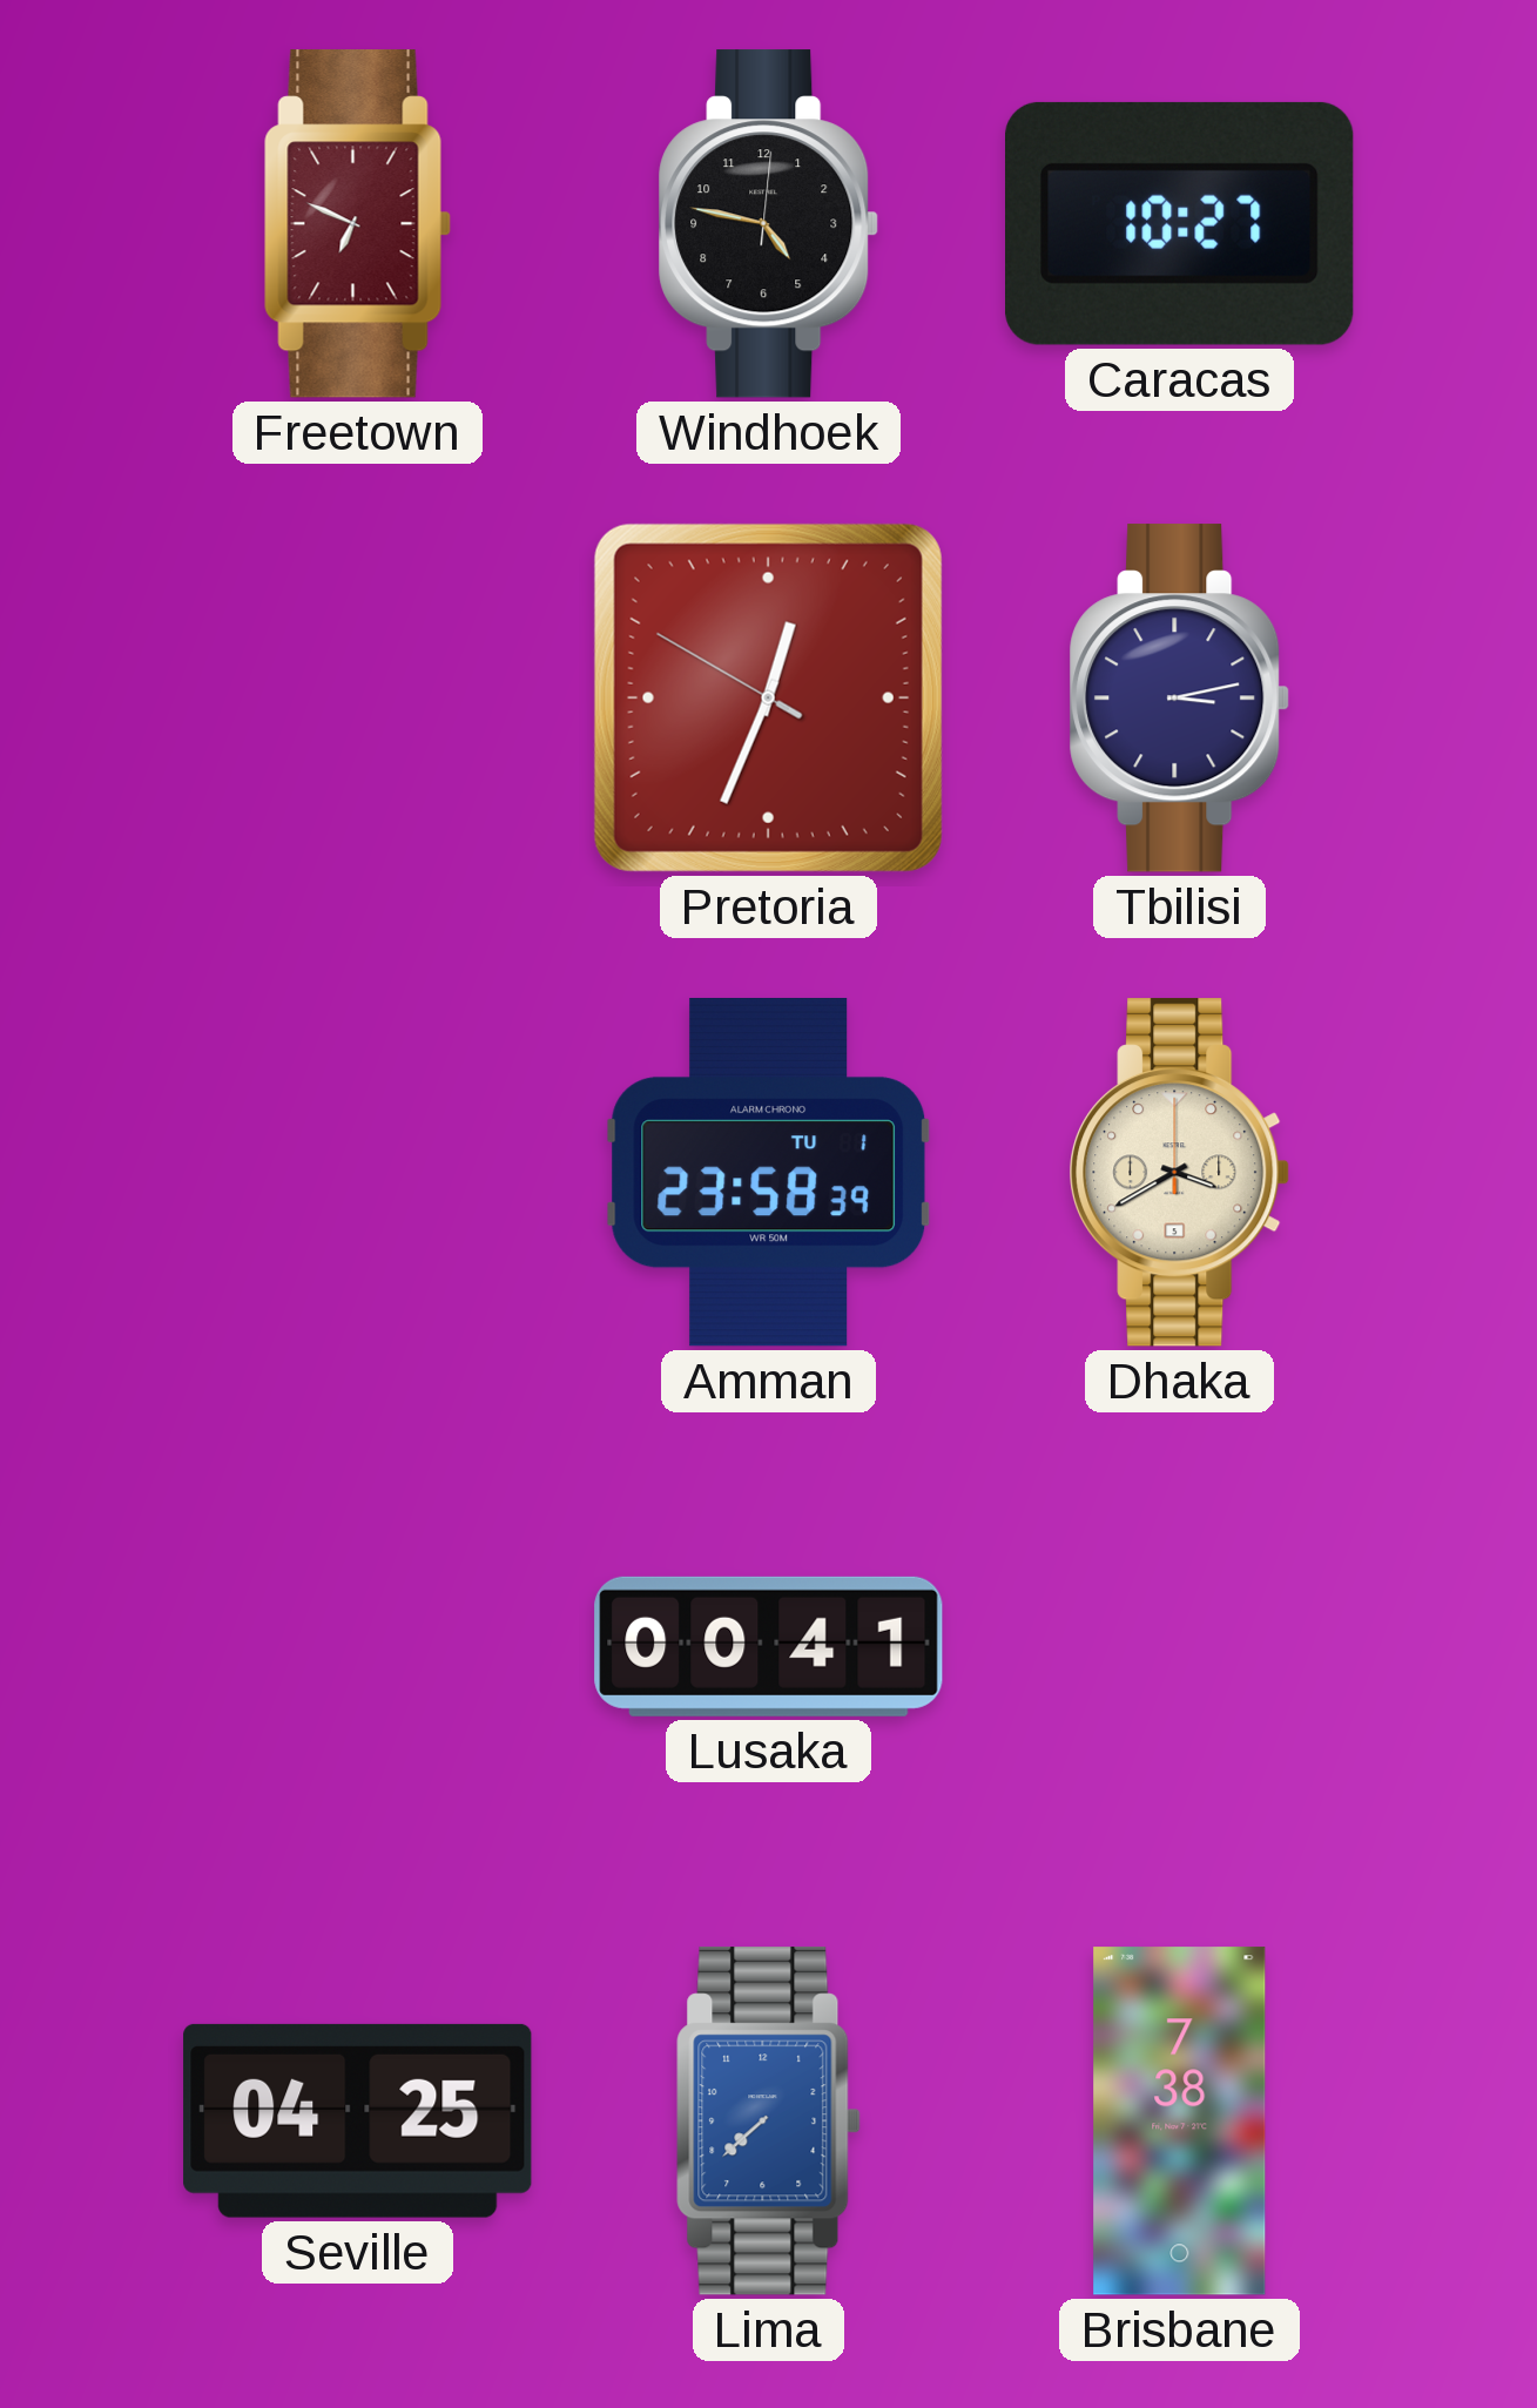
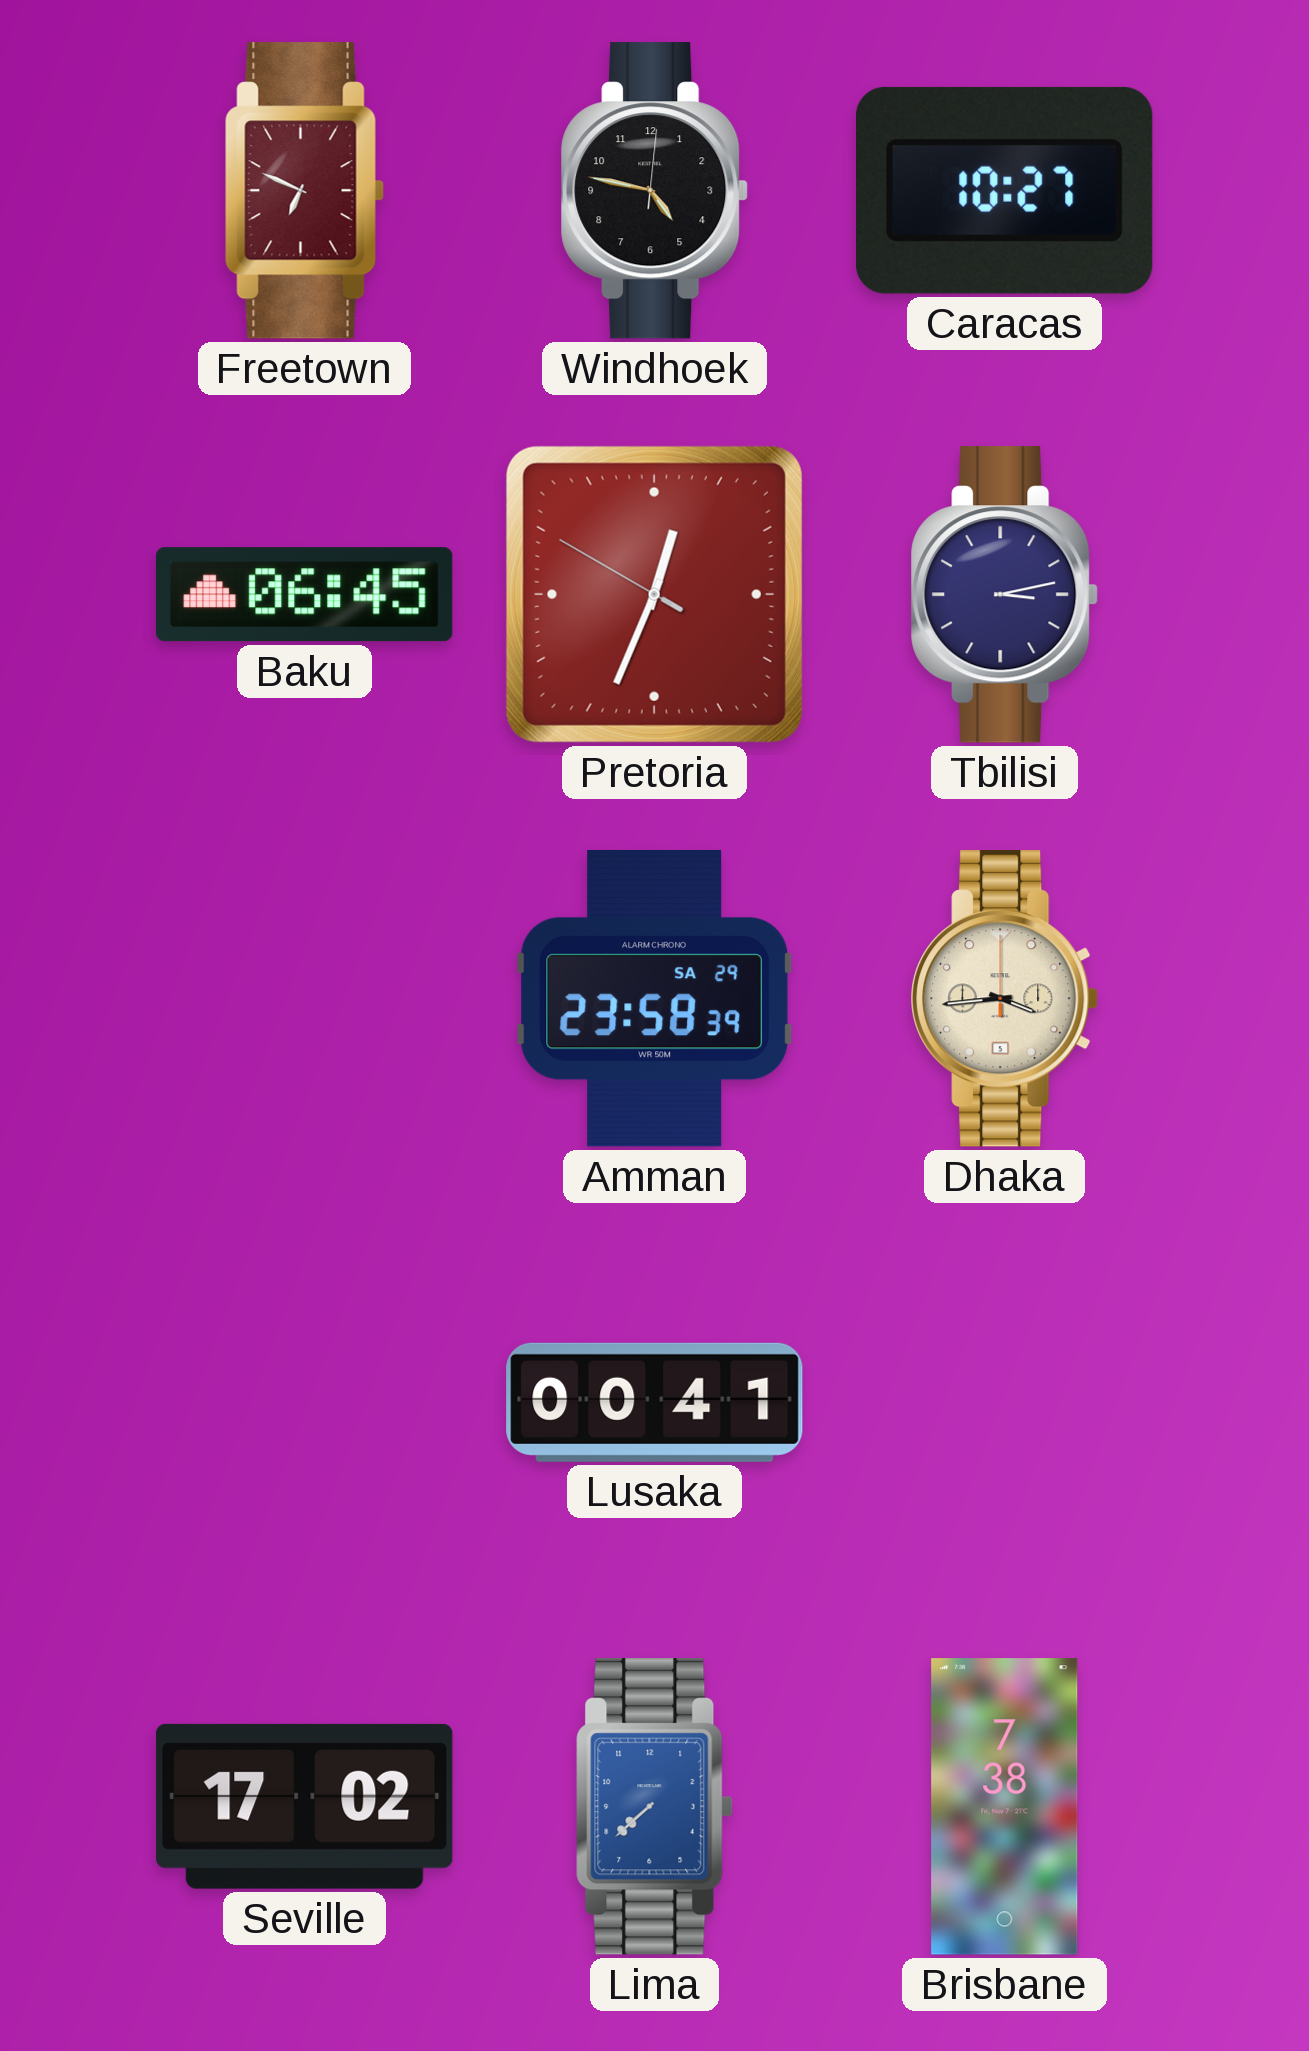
Baku: none -> 06:45 (305, 595)
Amman date: TU 1 -> SA 29 (655, 998)
Dhaka: 3:40 -> 3:44 (1005, 999)
Seville: 04:25 -> 17:02 (305, 1806)
